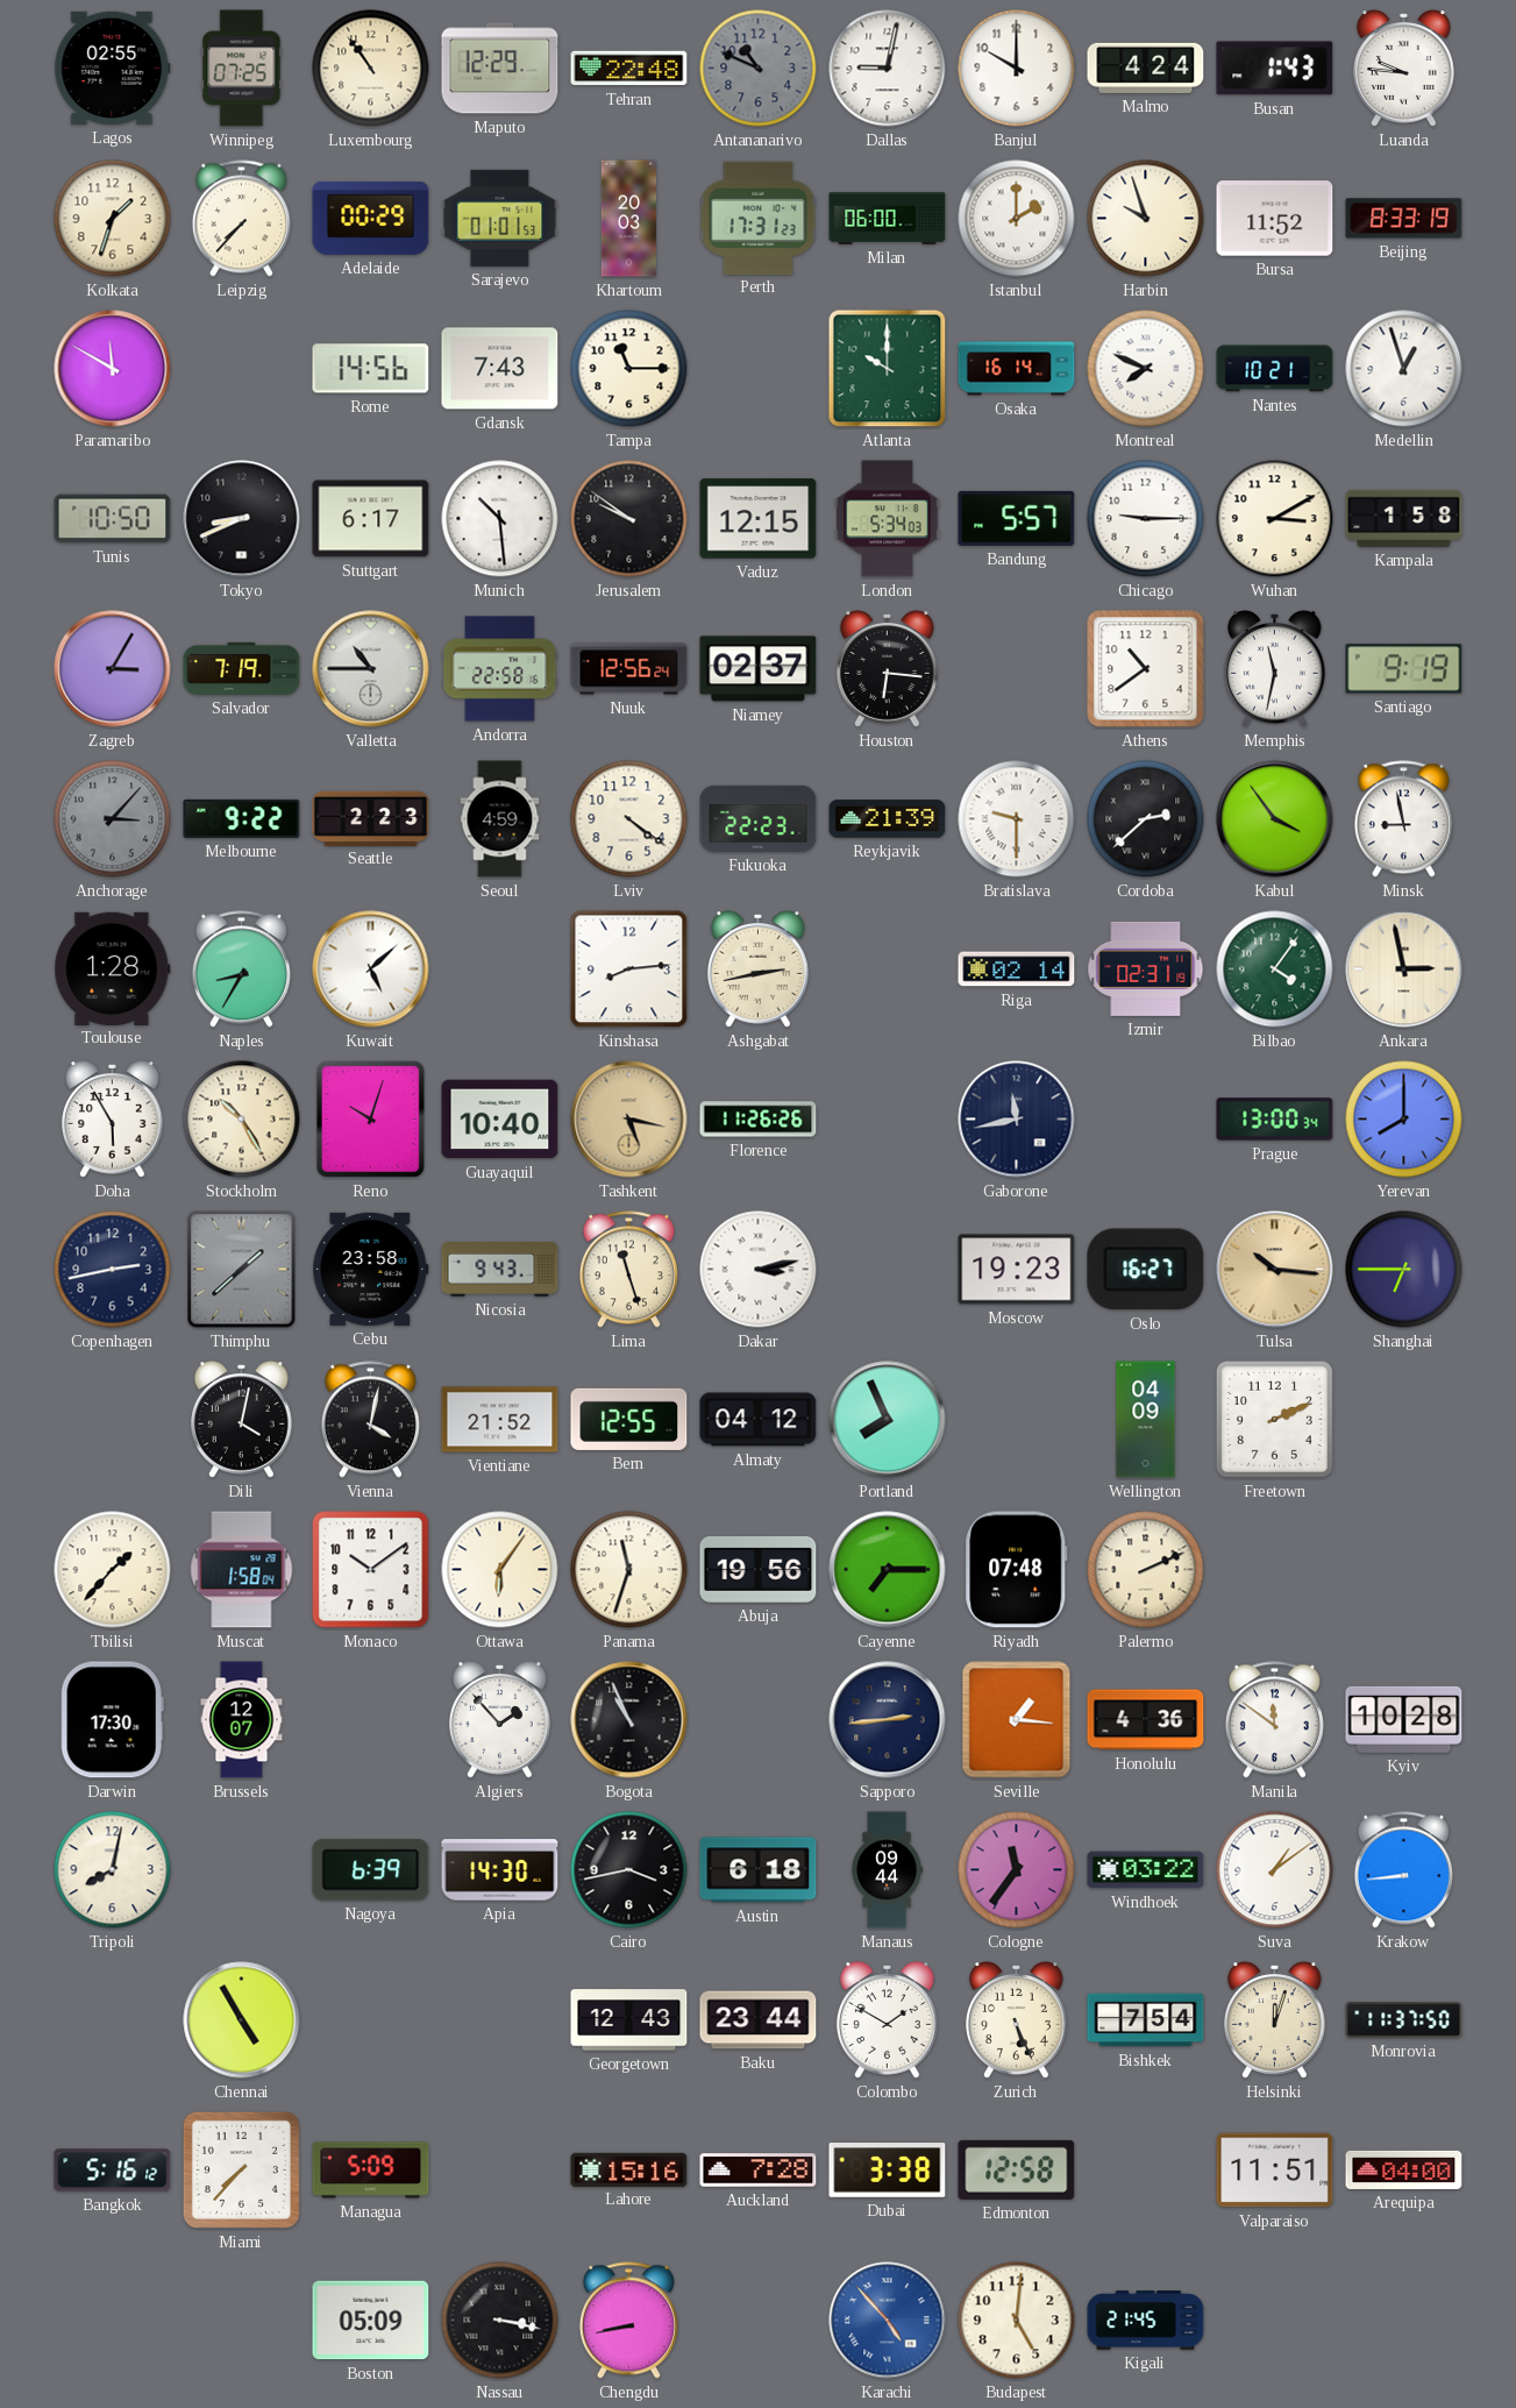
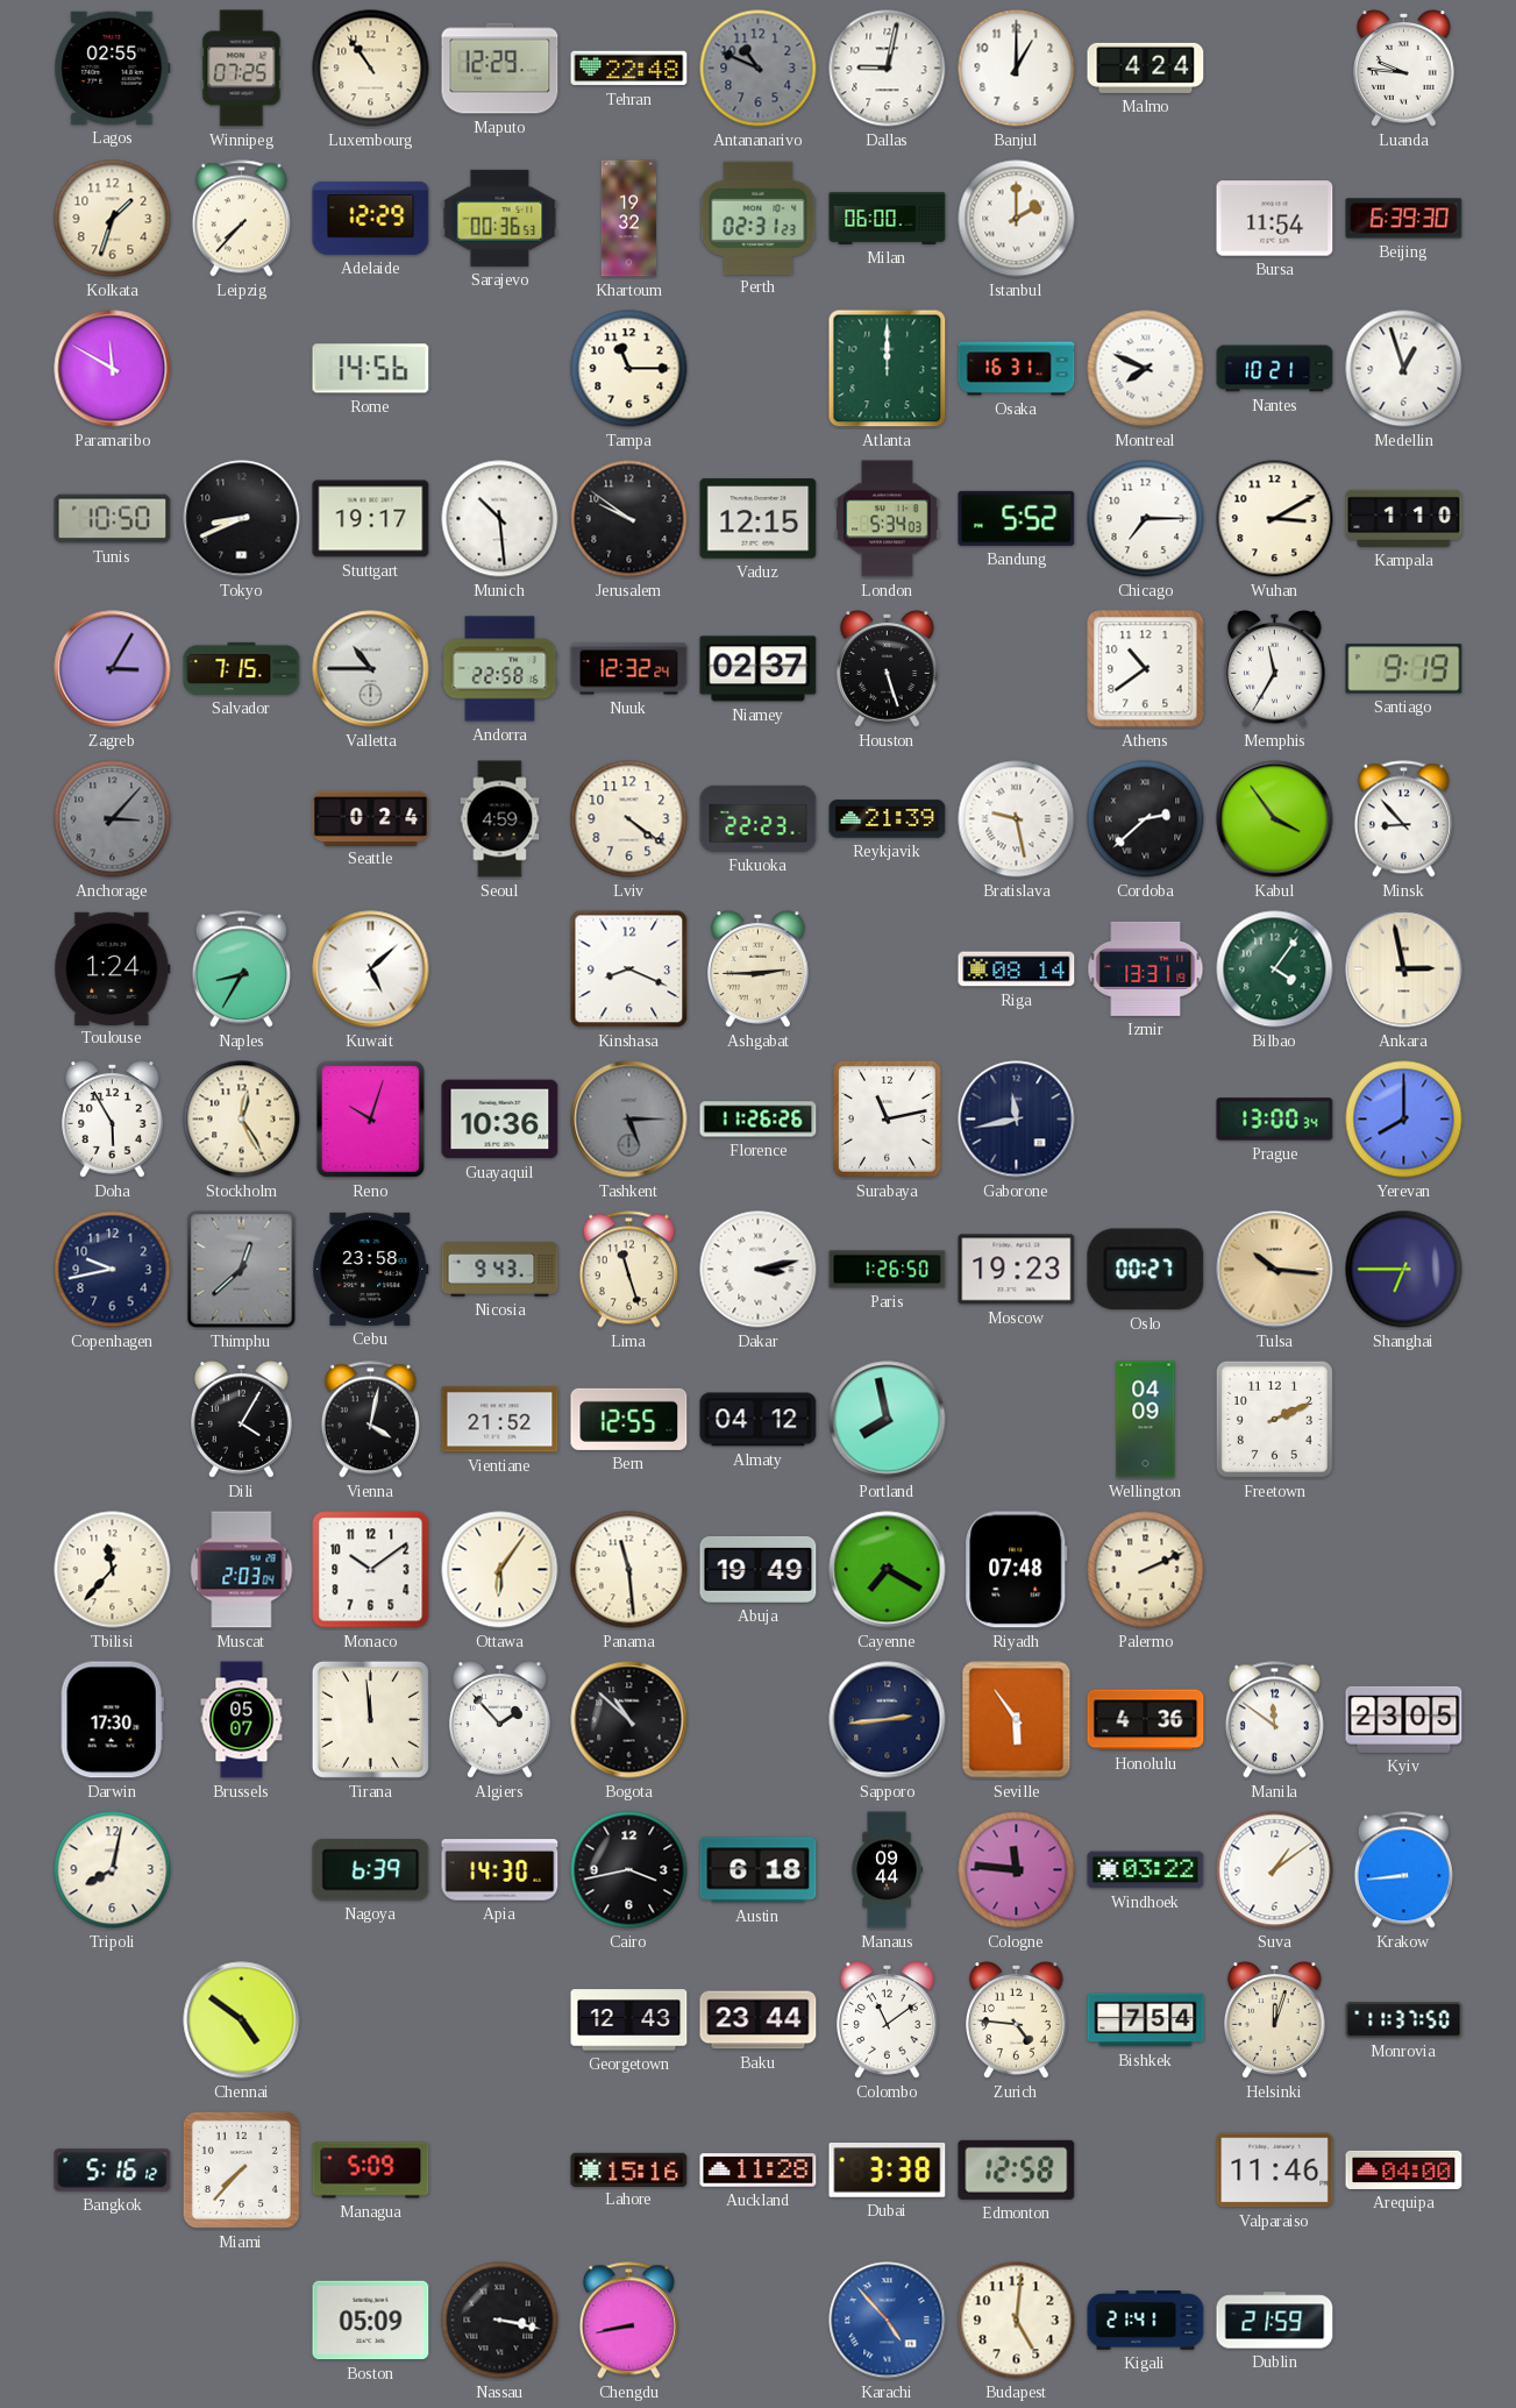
Banjul: 10:00 -> 1:00 (1017, 69)
Busan: 1:43 -> none (1275, 69)
Adelaide: 00:29 -> 12:29 (371, 218)
Sarajevo: 01:01 -> 00:36 (500, 218)
Khartoum: 20:03 -> 19:32 (629, 219)
Perth: 17:31 -> 02:31 (759, 218)
Harbin: 9:57 -> none (1146, 219)
Bursa: 11:52 -> 11:54 (1275, 219)
Beijing: 8:33 -> 6:39 (1404, 219)
Gdansk: 7:43 -> none (500, 369)
Atlanta: 10:00 -> 12:00 (888, 369)
Osaka: 16:14 -> 16:31 (1017, 369)
Stuttgart: 6:17 -> 19:17 (371, 519)
Bandung: 5:57 -> 5:52 (1017, 518)
Chicago: 9:15 -> 7:15 (1146, 519)
Kampala: 1:58 -> 1:10 (1404, 518)
Salvador: 7:19 -> 7:15 (242, 668)
Nuuk: 12:56 -> 12:32 (629, 669)
Houston: 6:16 -> 5:27 (888, 669)
Memphis: 11:32 -> 11:35 (1275, 669)
Melbourne: 9:22 -> none (242, 818)
Seattle: 2:23 -> 0:24 (371, 818)
Bratislava: 9:30 -> 9:28 (1017, 819)
Minsk: 8:58 -> 8:53 (1403, 819)
Toulouse: 1:28 -> 1:24 (113, 968)
Kinshasa: 8:14 -> 8:19 (629, 969)
Ashgabat: 2:43 -> 2:45 (759, 969)
Riga: 02:14 -> 08:14 (1017, 969)
Izmir: 02:31 -> 13:31 (1146, 968)
Stockholm: 10:25 -> 12:25 (242, 1120)
Guayaquil: 10:40 -> 10:36 (500, 1120)
Tashkent: 5:17 -> 5:15 (629, 1120)
Tashkent dial: champagne -> grey (629, 1120)
Surabaya: none -> 11:13 (887, 1118)
Copenhagen: 2:43 -> 9:43 (113, 1270)
Thimphu: 1:38 -> 12:38 (242, 1270)
Paris: none -> 1:26 (888, 1270)
Oslo: 16:27 -> 00:27 (1146, 1270)
Dili: 4:02 -> 4:05 (242, 1420)
Portland: 7:56 -> 7:58 (888, 1420)
Tbilisi: 1:37 -> 11:37 (113, 1570)
Muscat: 1:58 -> 2:03 (242, 1570)
Panama: 11:33 -> 11:29 (629, 1570)
Abuja: 19:56 -> 19:49 (759, 1569)
Cayenne: 7:15 -> 7:20 (888, 1570)
Brussels: 12:07 -> 05:07 (242, 1720)
Tirana: none -> 11:59 (370, 1719)
Bogota: 10:56 -> 10:52 (629, 1720)
Seville: 1:16 -> 5:54 (1017, 1720)
Kyiv: 10:28 -> 23:05 (1404, 1719)
Cologne: 11:36 -> 11:46 (1017, 1870)
Chennai: 4:55 -> 4:51 (242, 2020)
Colombo: 1:50 -> 11:09 (888, 2020)
Zurich: 5:26 -> 4:46 (1017, 2020)
Auckland: 7:28 -> 11:28 (759, 2171)
Valparaiso: 11:51 -> 11:46 (1275, 2171)
Kigali: 21:45 -> 21:41 (1146, 2321)
Dublin: none -> 21:59 (1275, 2321)
